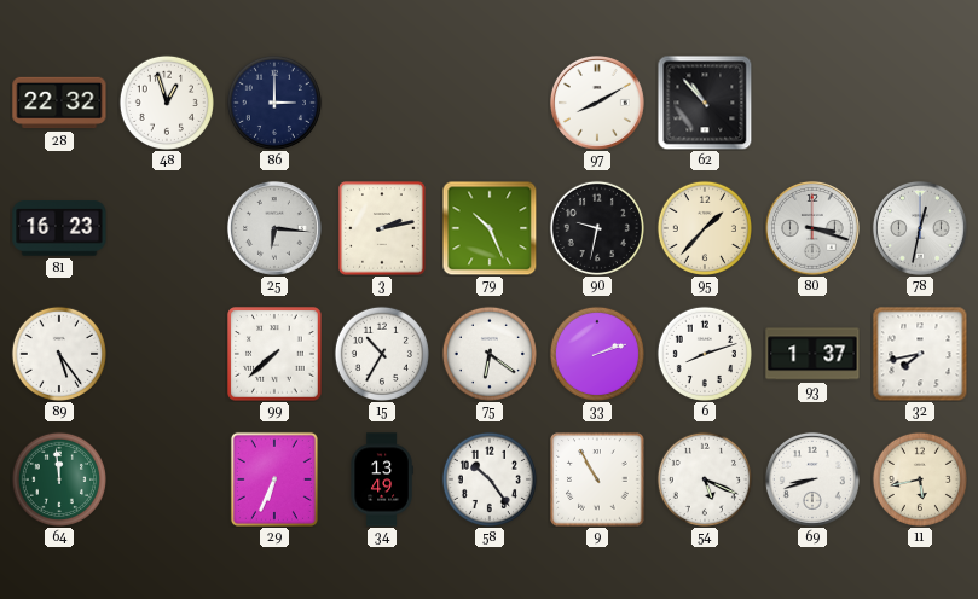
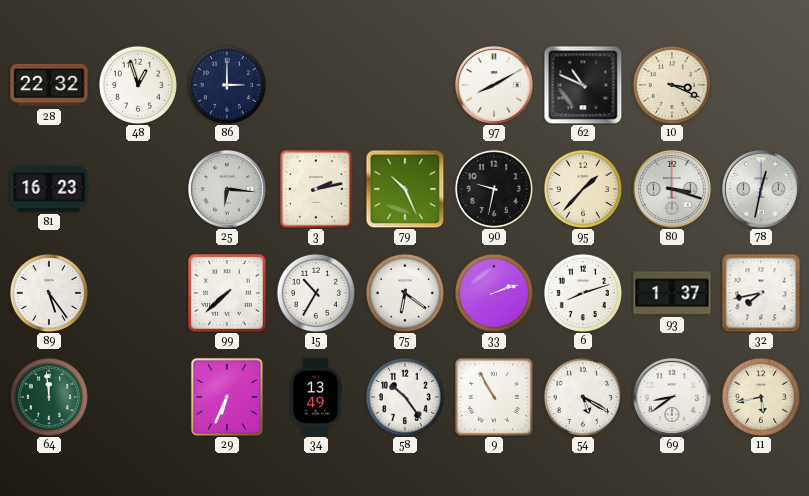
62: 10:53 -> 10:49 (583, 85)
10: none -> 3:19 (672, 85)
54: 5:19 -> 5:20 (583, 397)
69: 8:42 -> 8:39 (672, 397)
